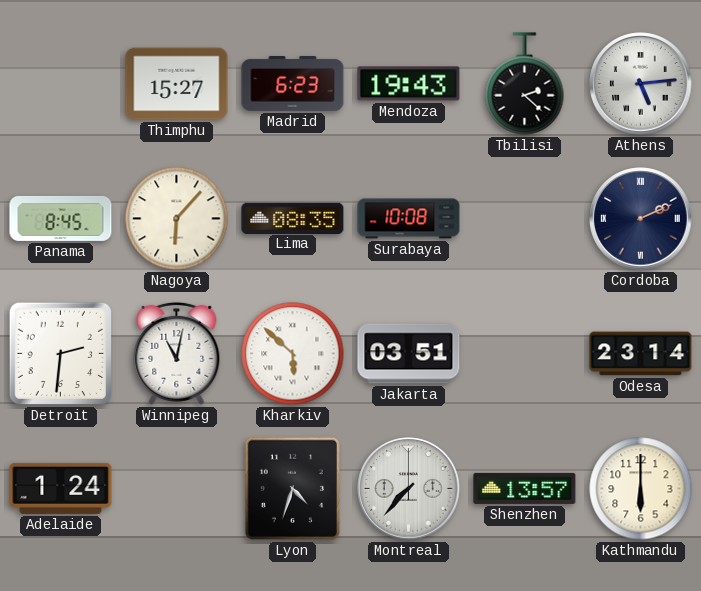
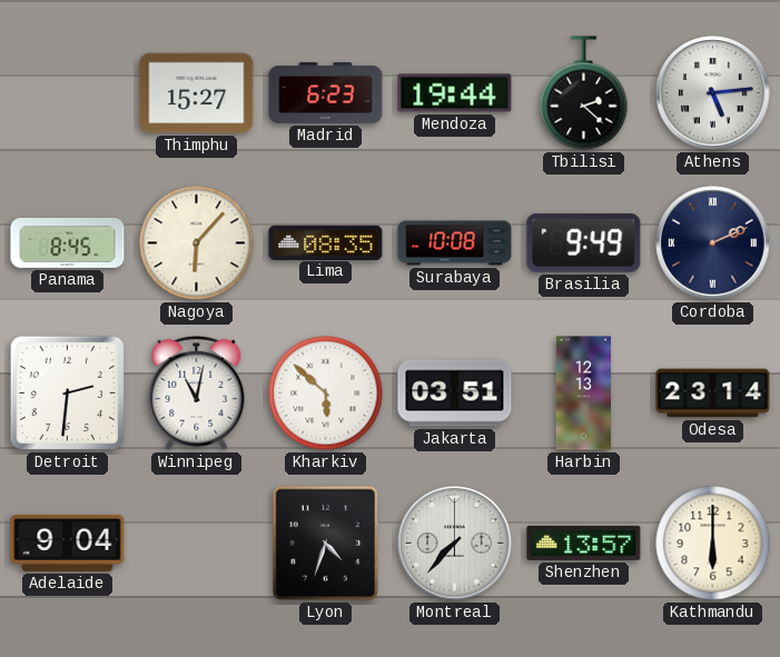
Mendoza: 19:43 -> 19:44 (455, 93)
Brasilia: none -> 9:49 (584, 242)
Harbin: none -> 12:13 (583, 394)
Adelaide: 1:24 -> 9:04 (68, 542)
